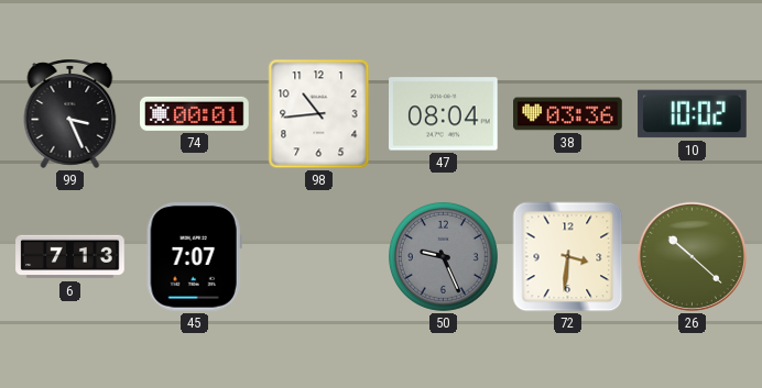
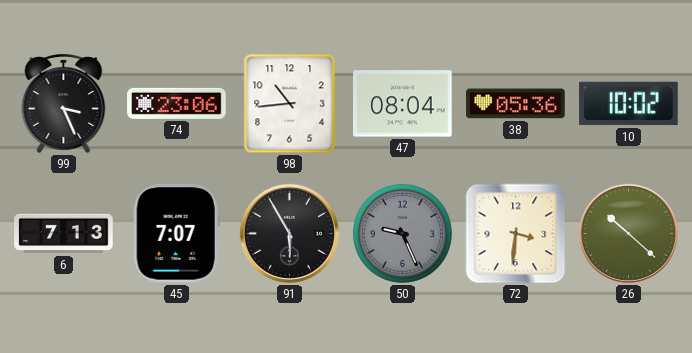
74: 00:01 -> 23:06 (177, 103)
38: 03:36 -> 05:36 (516, 104)
91: none -> 5:55 (289, 233)
